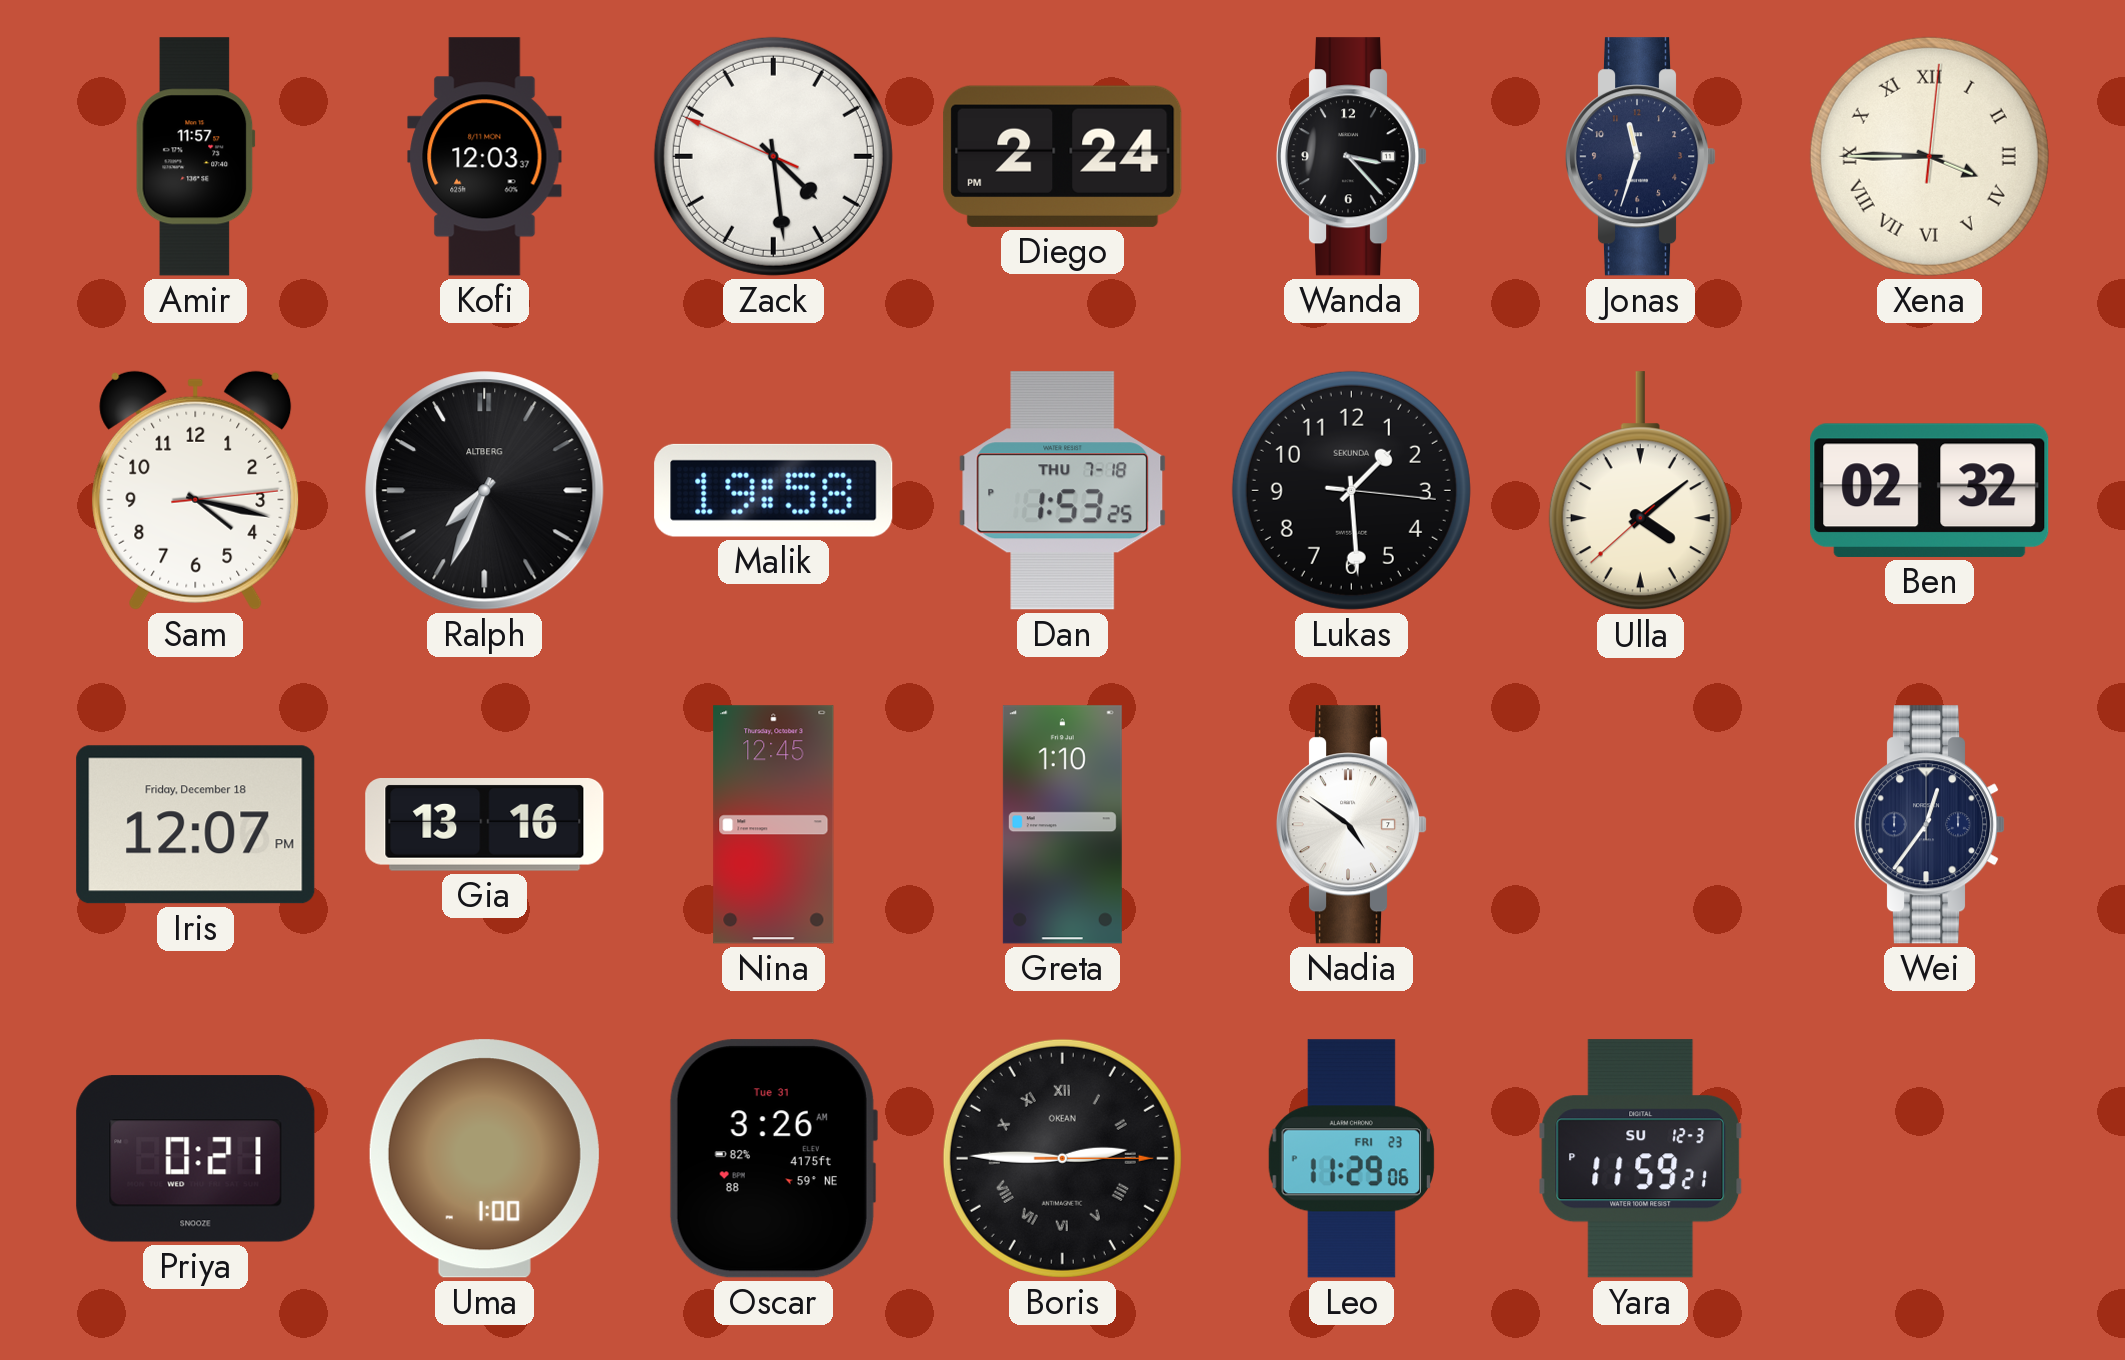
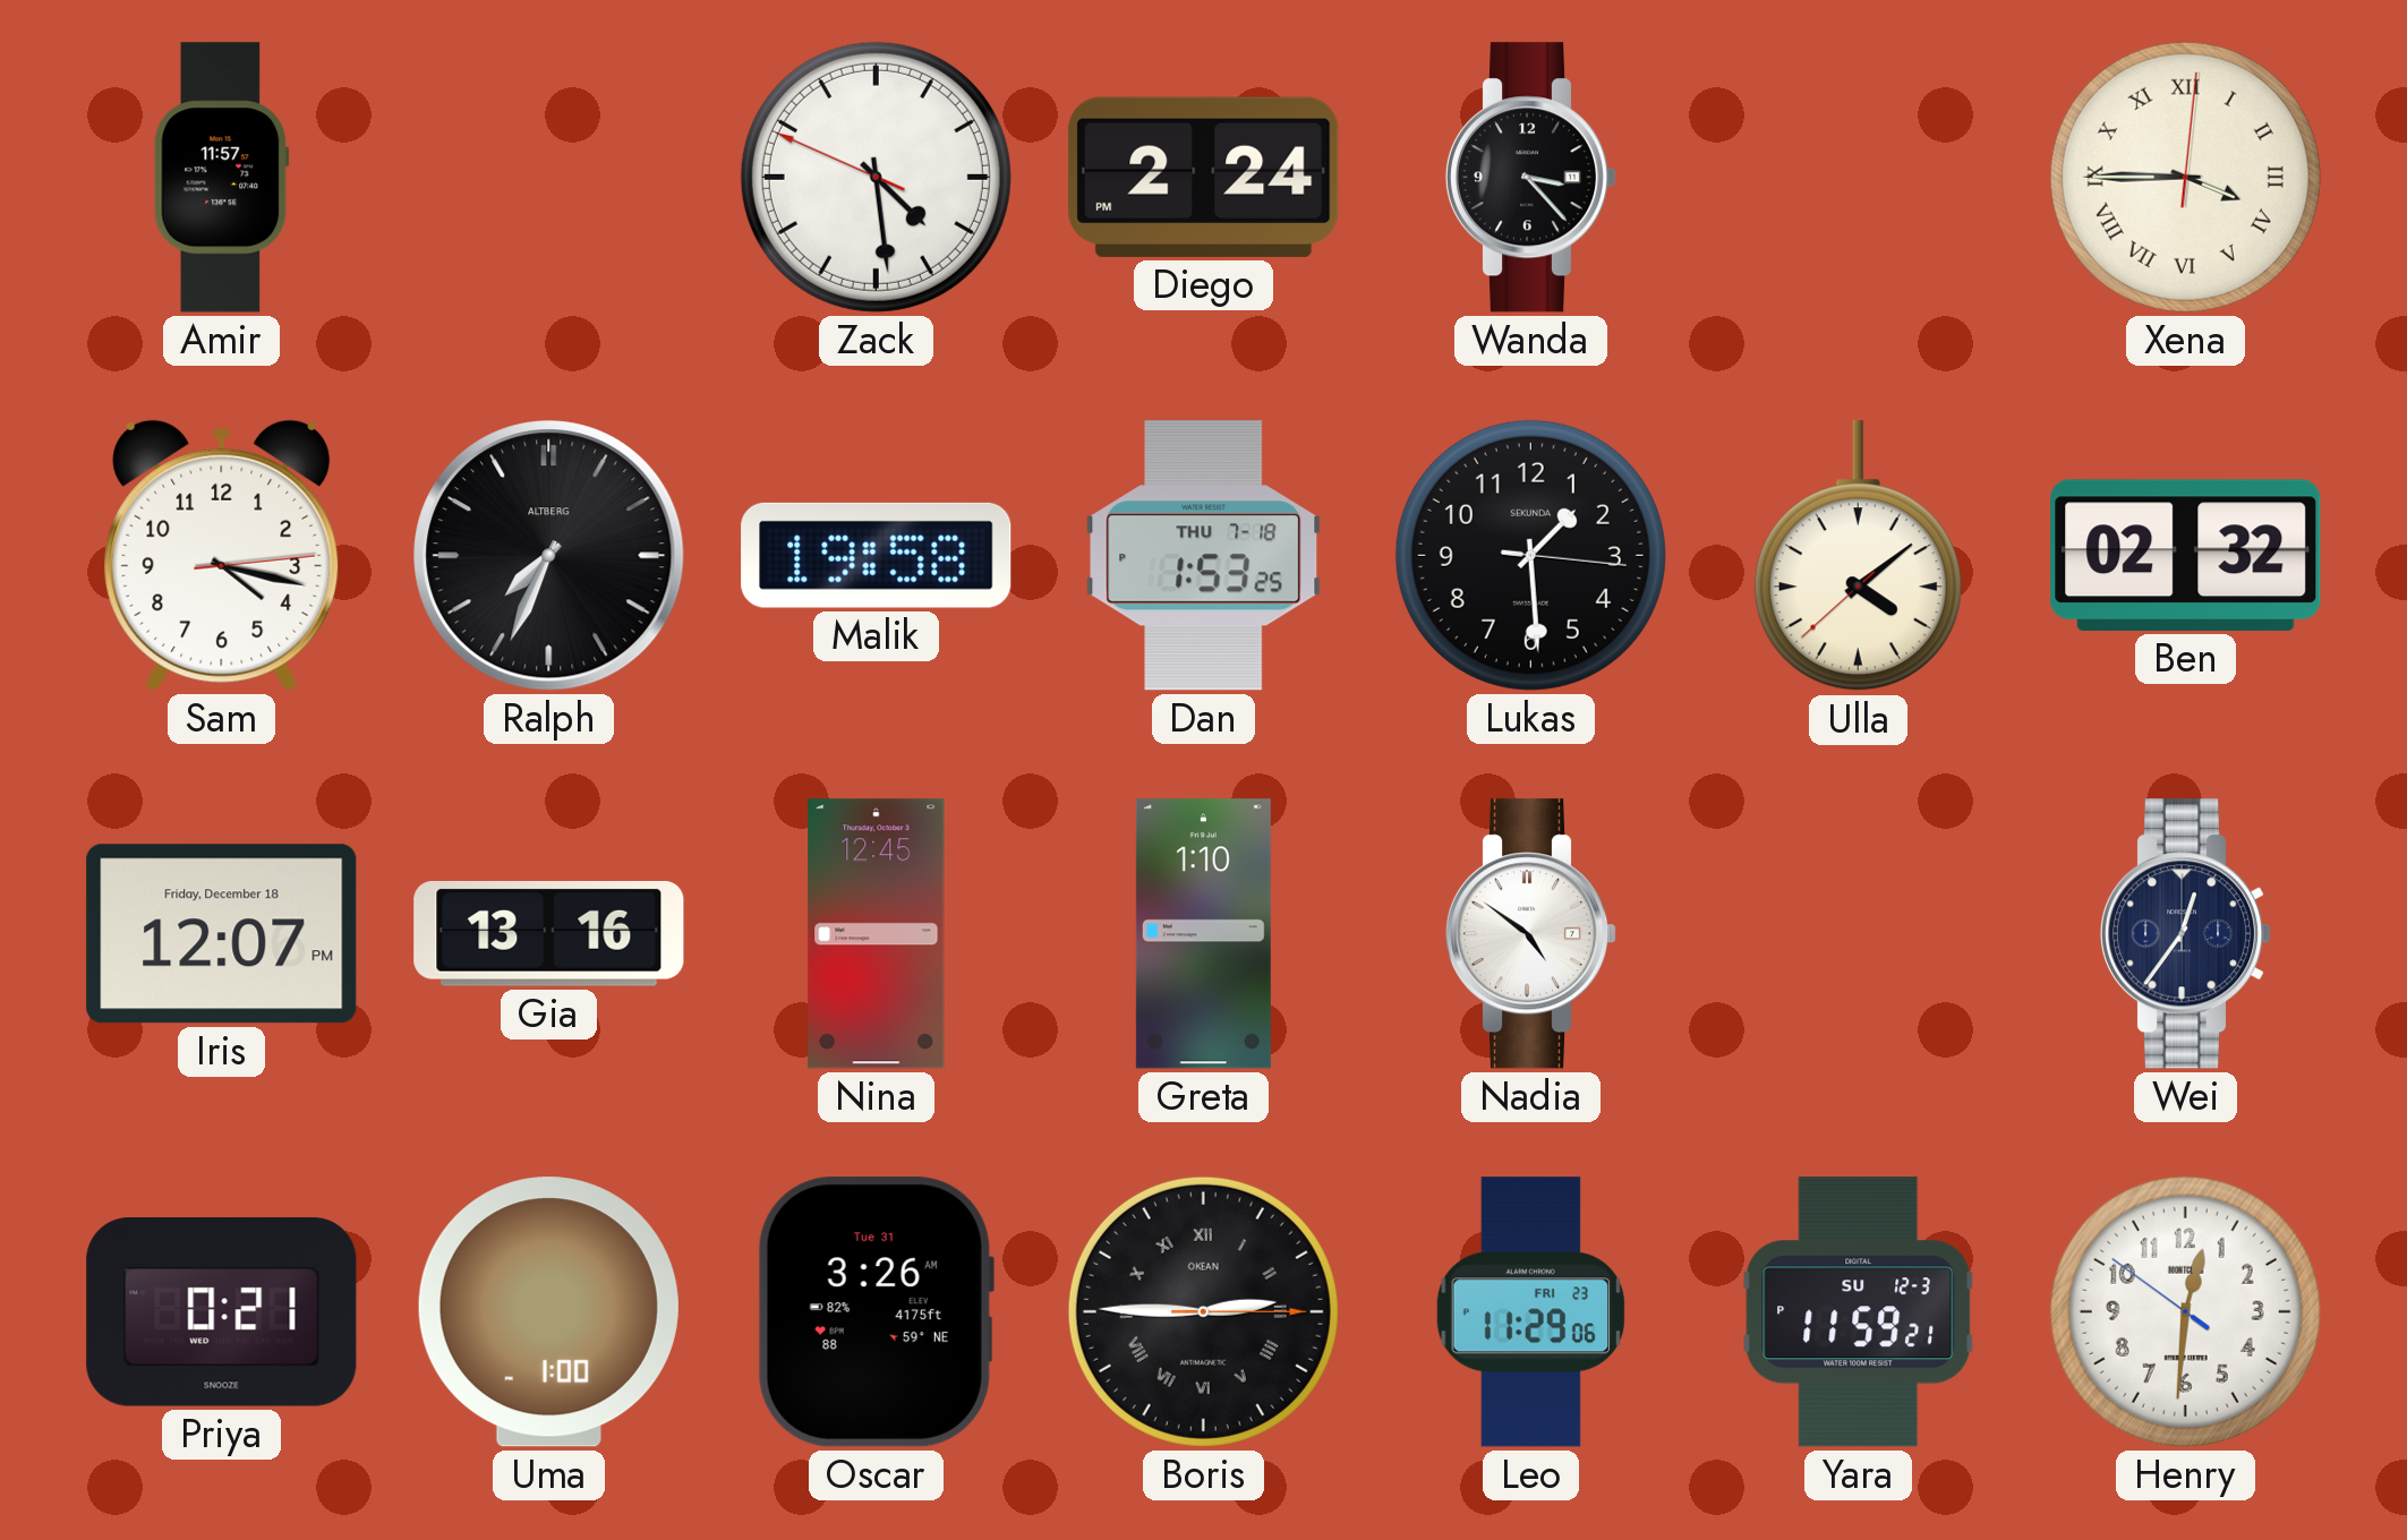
Kofi: 12:03 -> none (485, 157)
Jonas: 11:33 -> none (1641, 157)
Henry: none -> 12:30 (2185, 1311)
